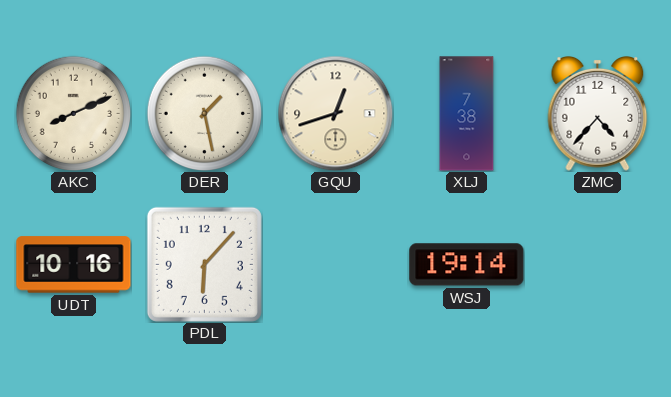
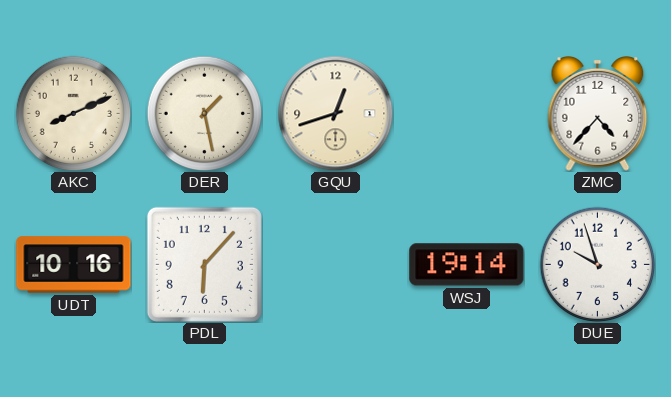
XLJ: 7:38 -> none (467, 114)
DUE: none -> 9:57 (597, 264)
